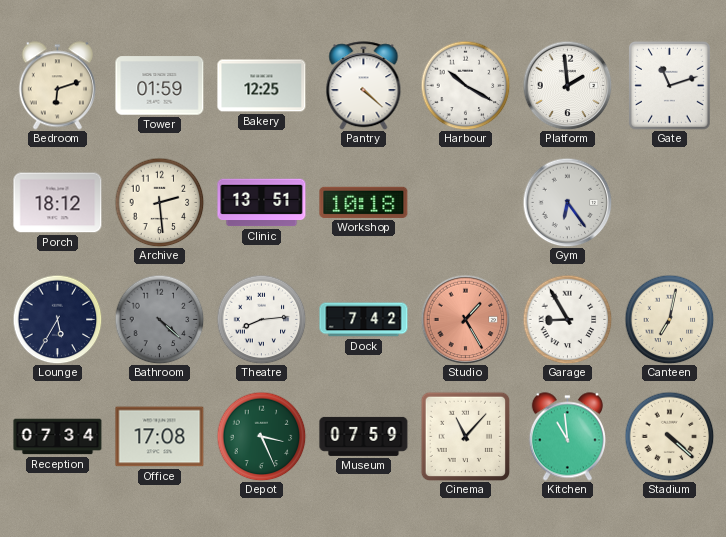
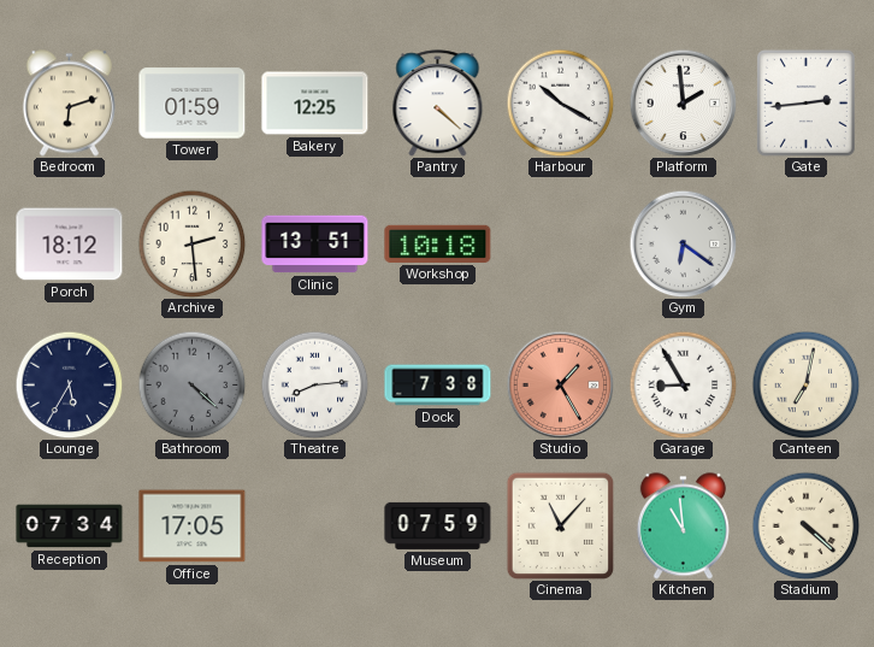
Gate: 11:12 -> 2:44 (805, 102)
Gym: 6:24 -> 6:21 (683, 243)
Dock: 7:42 -> 7:38 (438, 386)
Office: 17:08 -> 17:05 (193, 527)
Depot: 3:26 -> none (261, 436)
